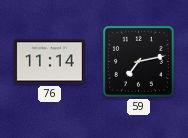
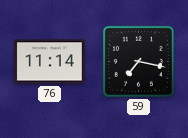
59: 7:13 -> 7:17 (138, 61)
